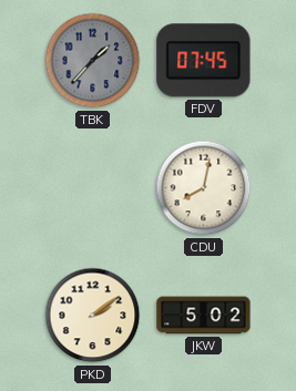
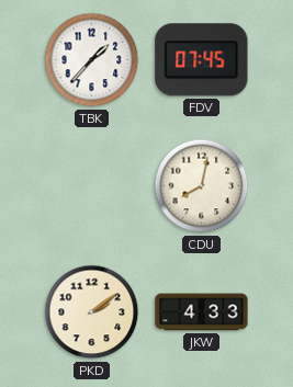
TBK dial: grey -> white (92, 60)
JKW: 5:02 -> 4:33 (202, 312)
